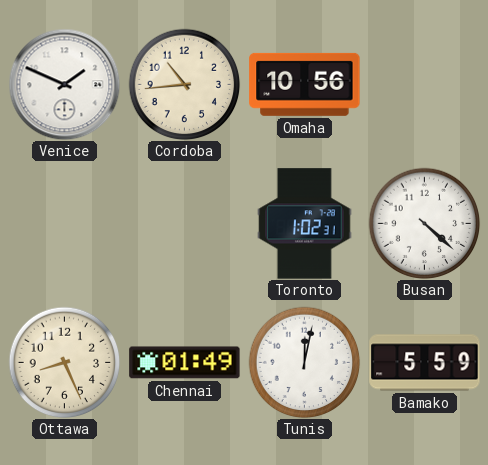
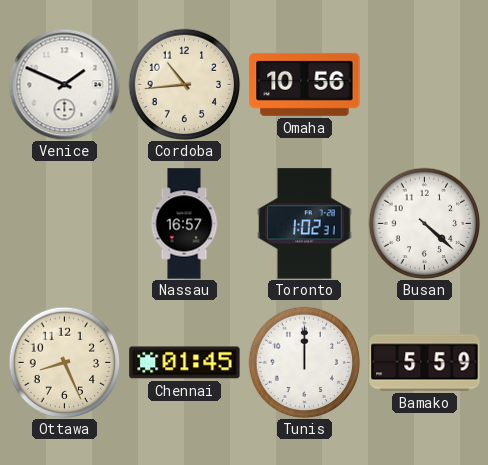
Nassau: none -> 16:57 (184, 224)
Chennai: 01:49 -> 01:45 (185, 363)
Tunis: 12:02 -> 12:00 (304, 362)
